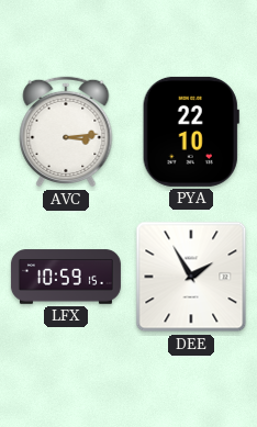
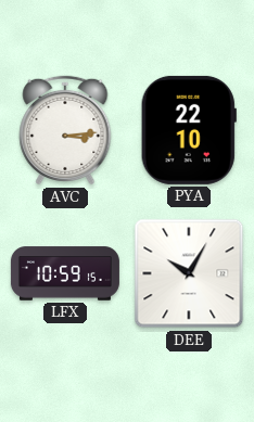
DEE: 1:55 -> 10:05 (189, 273)
